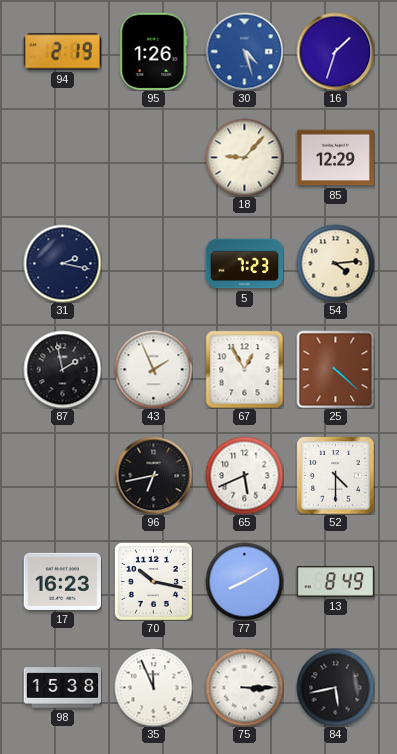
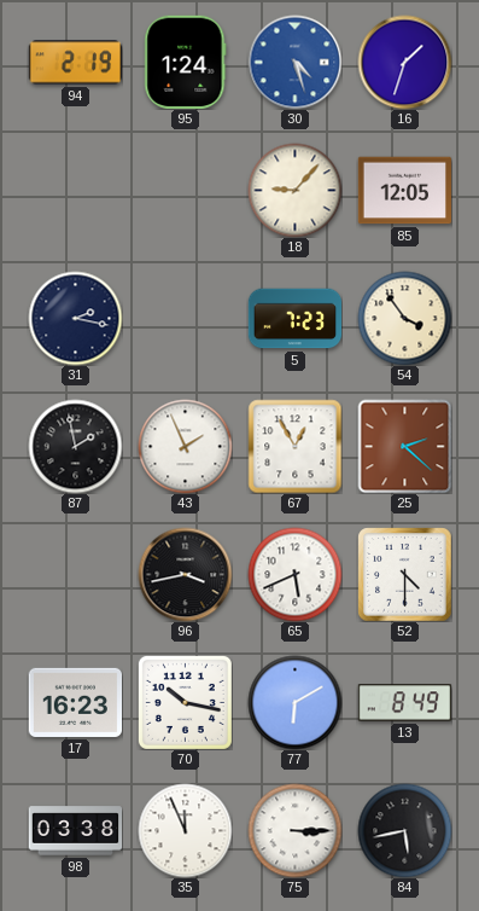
95: 1:26 -> 1:24 (186, 62)
85: 12:29 -> 12:05 (404, 191)
54: 4:14 -> 3:54 (404, 318)
25: 4:22 -> 2:22 (404, 446)
96: 6:43 -> 3:43 (185, 574)
77: 8:10 -> 6:10 (294, 702)
98: 15:38 -> 03:38 (75, 831)
